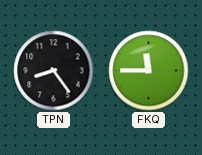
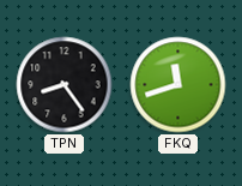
FKQ: 11:45 -> 11:42 (179, 85)
